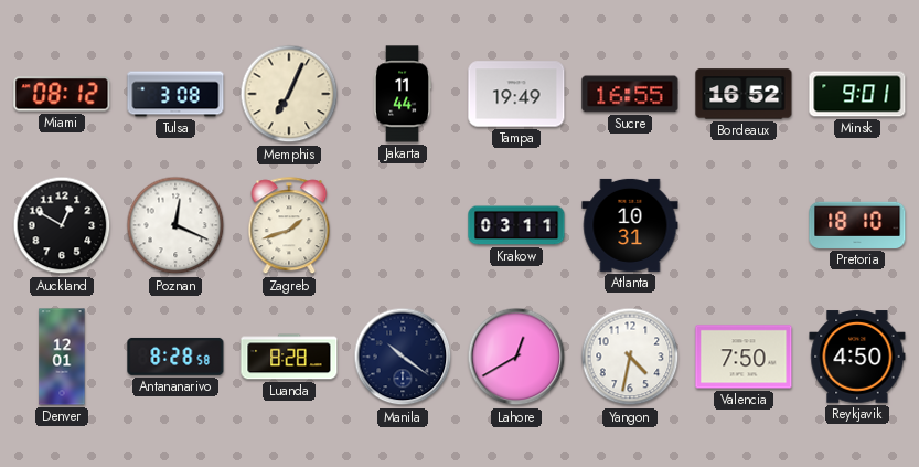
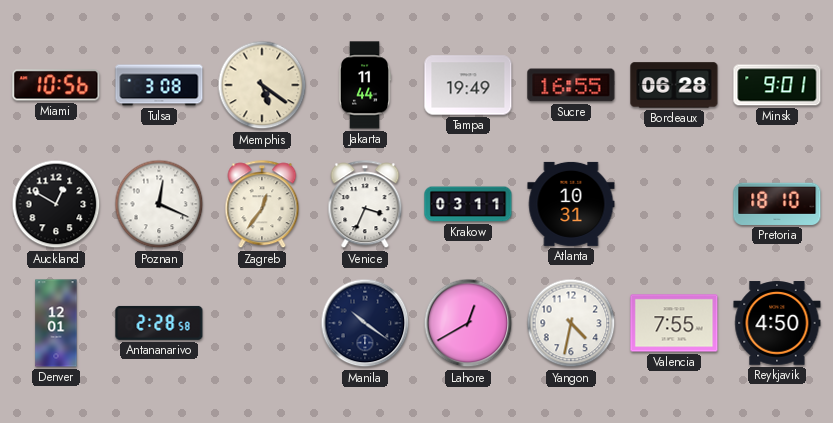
Miami: 08:12 -> 10:56 (56, 85)
Memphis: 7:04 -> 5:21 (262, 85)
Bordeaux: 16:52 -> 06:28 (674, 85)
Zagreb: 1:42 -> 12:36 (262, 205)
Venice: none -> 3:34 (365, 205)
Antananarivo: 8:28 -> 2:28 (159, 323)
Luanda: 8:28 -> none (289, 357)
Valencia: 7:50 -> 7:55 (674, 323)
